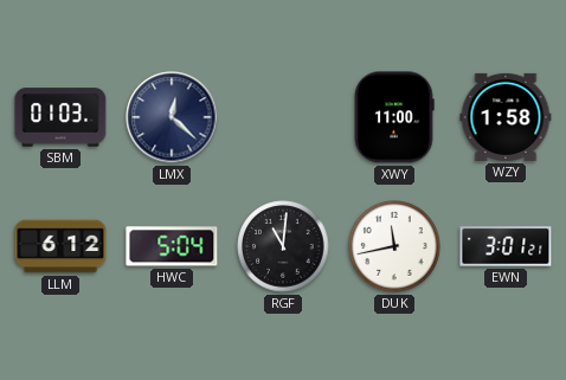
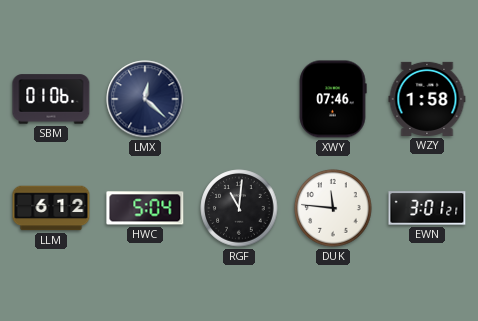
SBM: 01:03 -> 01:06 (51, 99)
XWY: 11:00 -> 07:46 (333, 99)
DUK: 11:43 -> 11:46 (333, 208)
